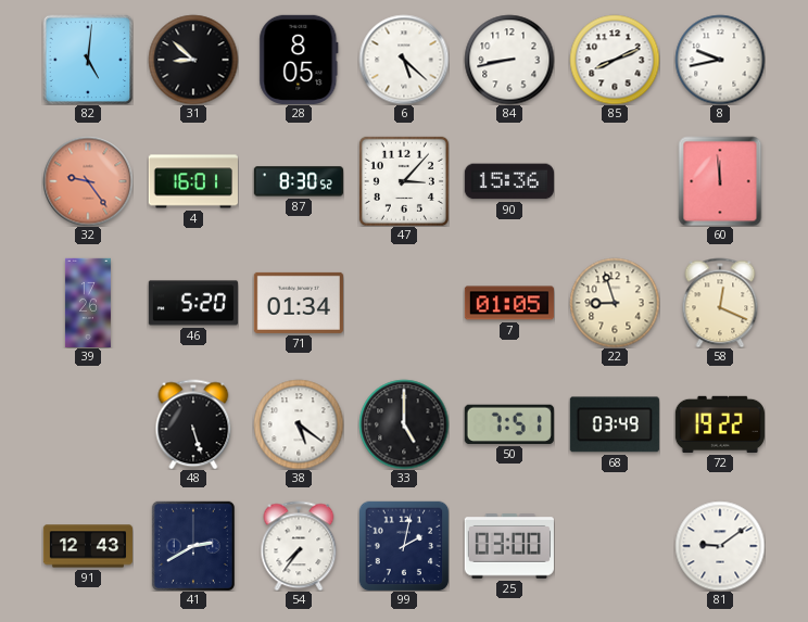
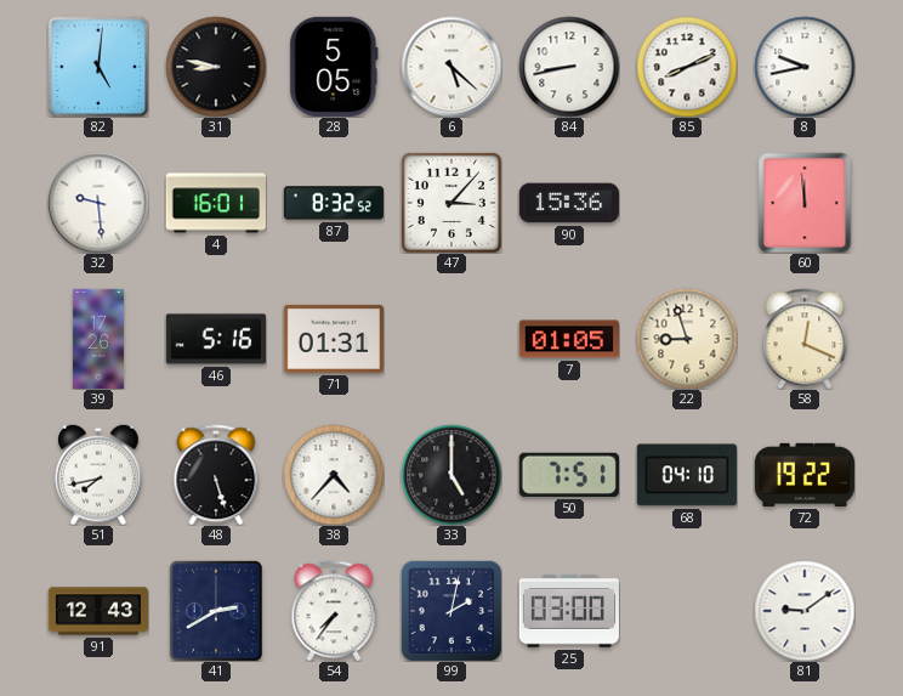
31: 8:52 -> 8:47 (216, 67)
28: 8:05 -> 5:05 (334, 67)
32: 9:24 -> 9:29 (98, 203)
32 dial: salmon -> white (98, 203)
87: 8:30 -> 8:32 (334, 203)
46: 5:20 -> 5:16 (216, 339)
71: 01:34 -> 01:31 (334, 339)
51: none -> 7:43 (98, 475)
38: 5:21 -> 4:37 (334, 475)
68: 03:49 -> 04:10 (687, 475)
